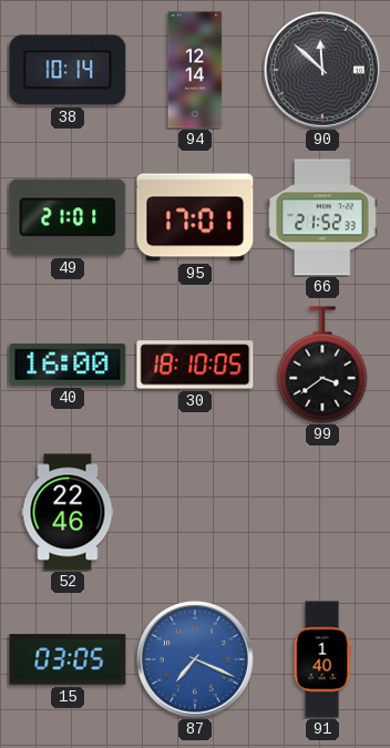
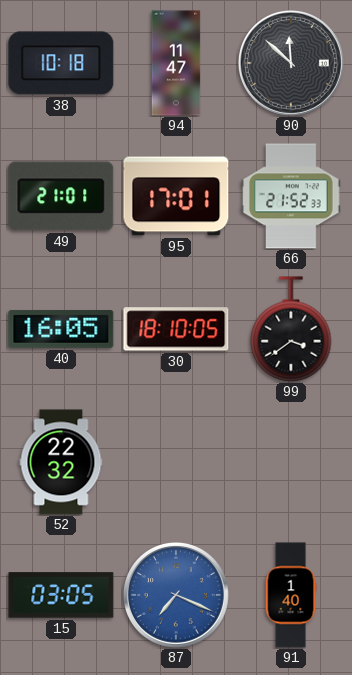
38: 10:14 -> 10:18 (61, 63)
94: 12:14 -> 11:47 (176, 63)
40: 16:00 -> 16:05 (61, 329)
52: 22:46 -> 22:32 (61, 462)
